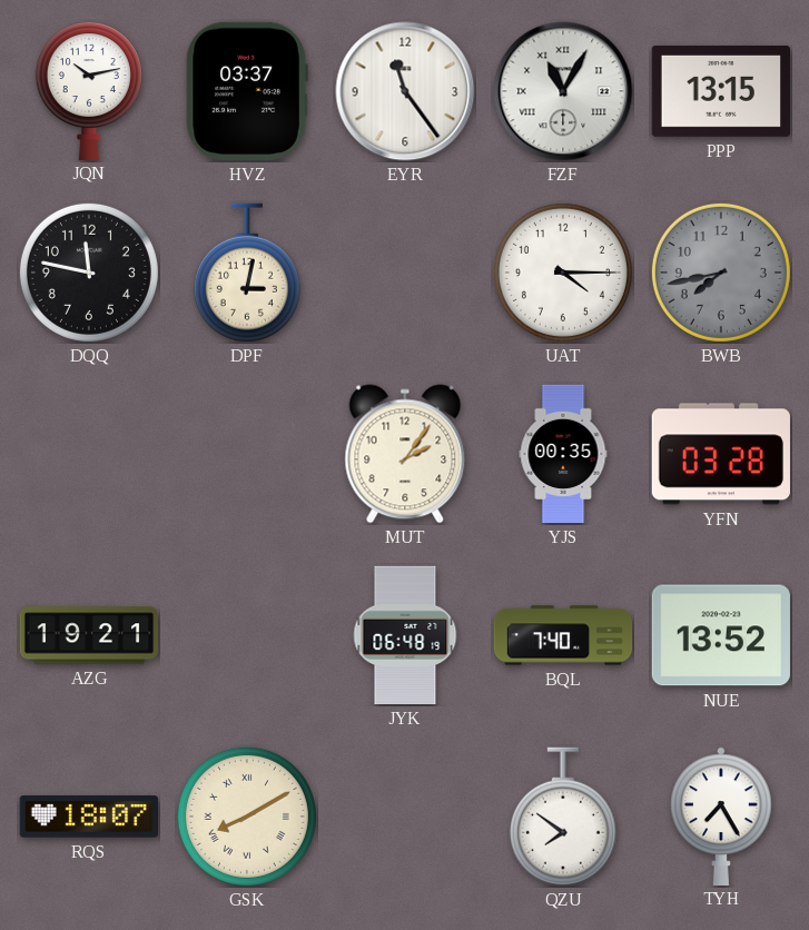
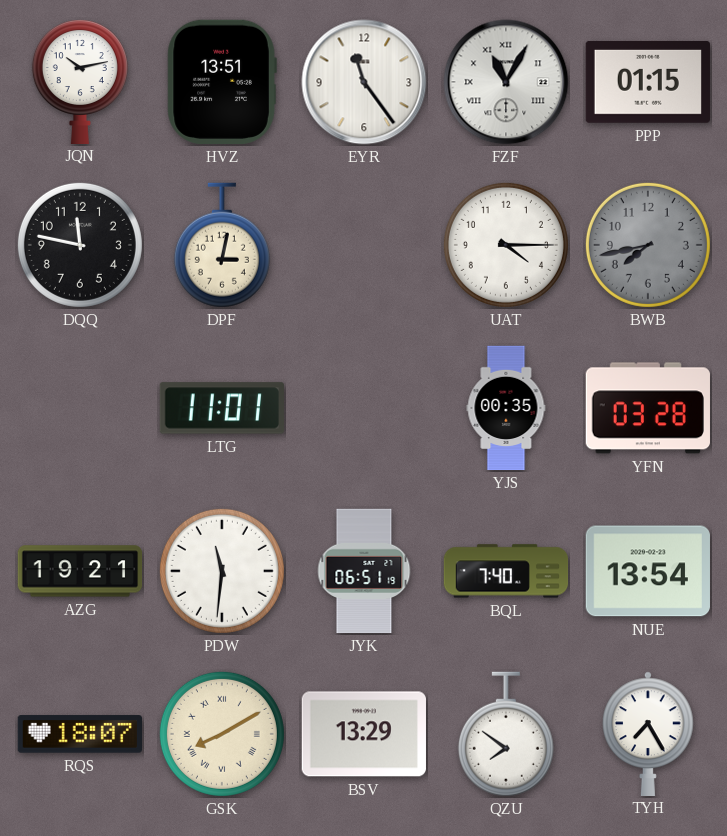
HVZ: 03:37 -> 13:51 (222, 82)
PPP: 13:15 -> 01:15 (647, 82)
LTG: none -> 11:01 (221, 408)
MUT: 2:06 -> none (405, 454)
PDW: none -> 11:31 (222, 571)
JYK: 06:48 -> 06:51 (364, 571)
NUE: 13:52 -> 13:54 (648, 571)
BSV: none -> 13:29 (364, 734)
